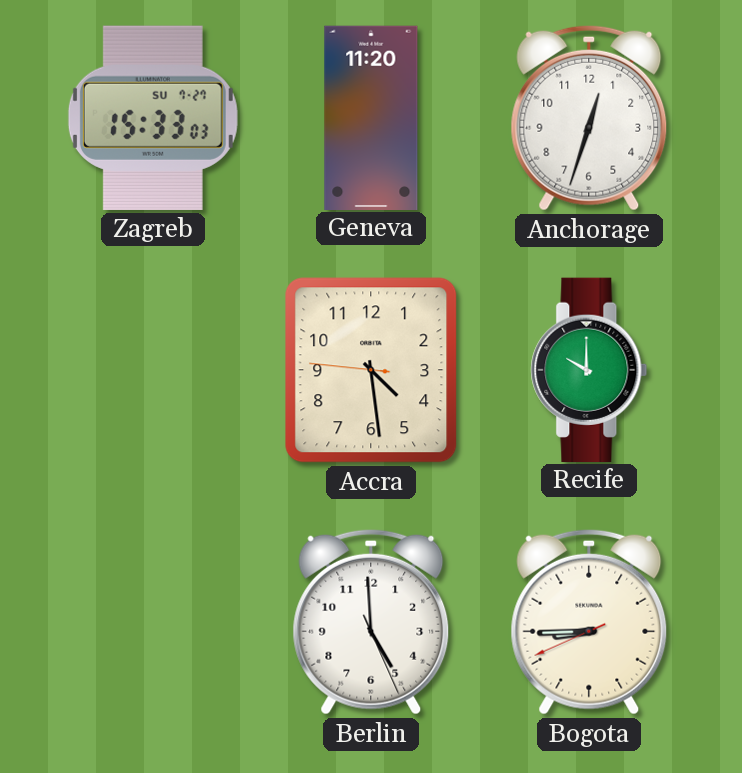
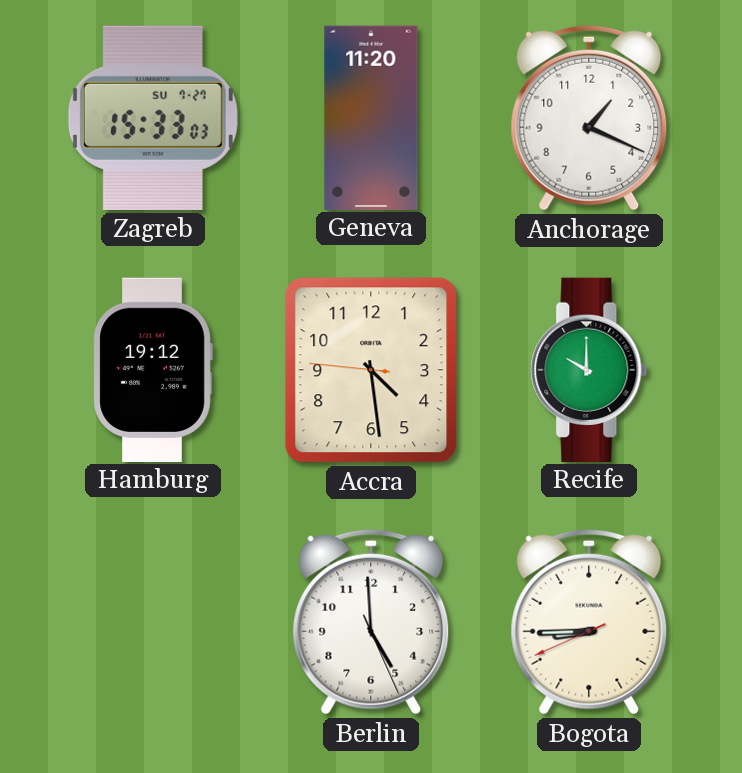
Anchorage: 12:33 -> 1:19 (589, 118)
Hamburg: none -> 19:12 (153, 369)
